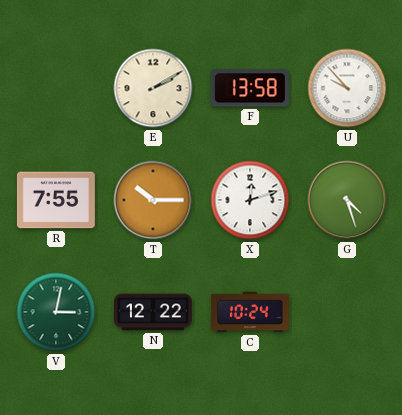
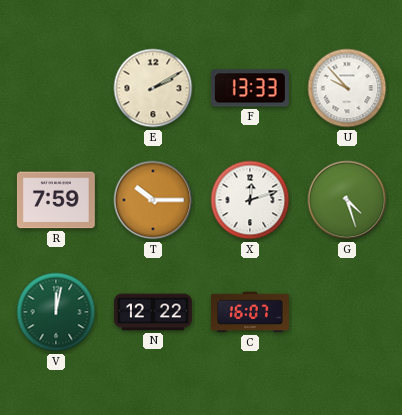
F: 13:58 -> 13:33 (250, 88)
R: 7:55 -> 7:59 (56, 200)
V: 3:02 -> 12:02 (56, 312)
C: 10:24 -> 16:07 (250, 312)
